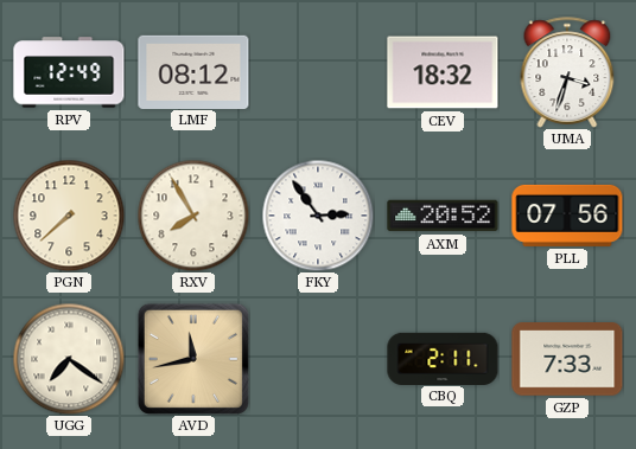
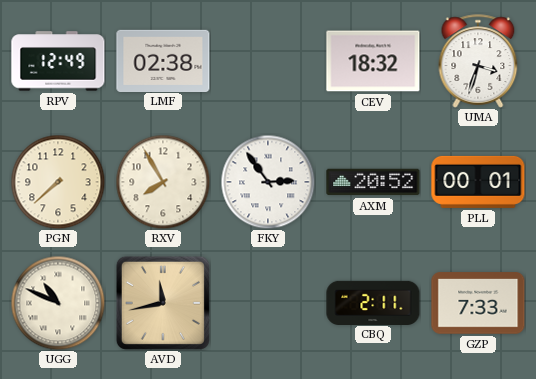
LMF: 08:12 -> 02:38 (163, 60)
PLL: 07:56 -> 00:01 (478, 182)
UGG: 7:21 -> 10:49 (58, 303)
